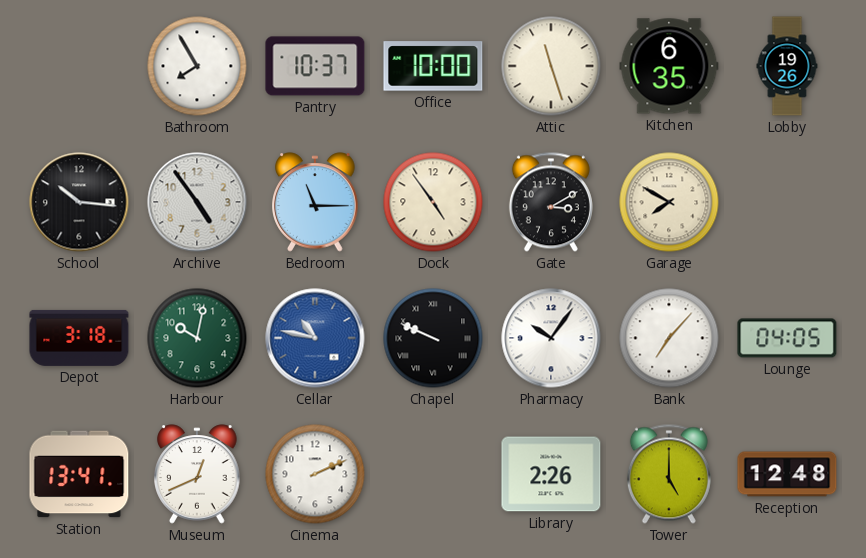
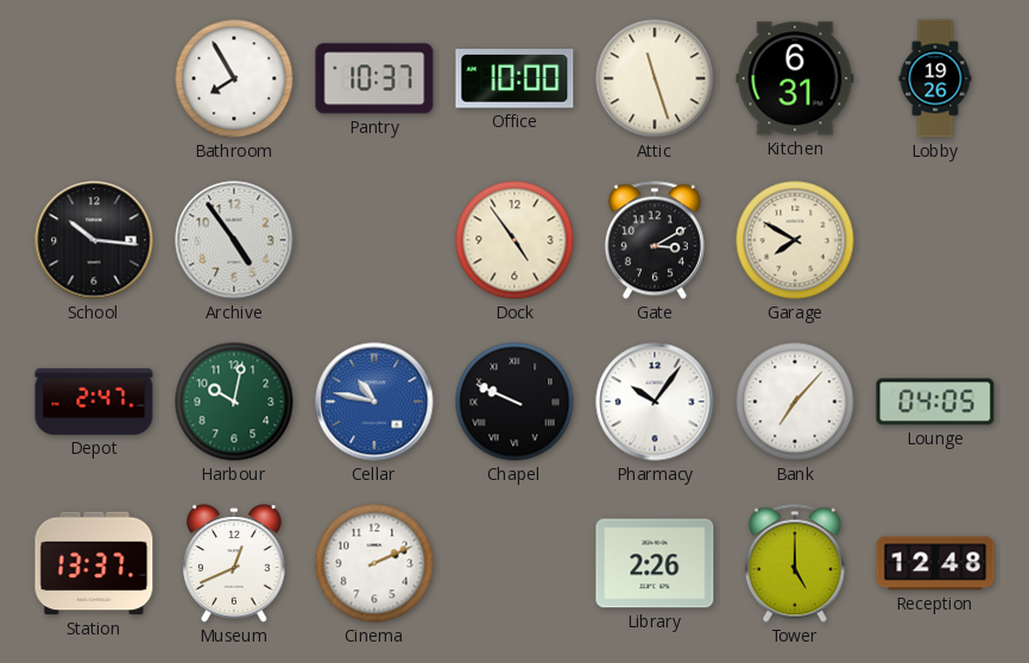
Kitchen: 6:35 -> 6:31 (795, 78)
Bedroom: 11:15 -> none (315, 202)
Depot: 3:18 -> 2:47 (94, 402)
Station: 13:41 -> 13:37 (94, 563)
